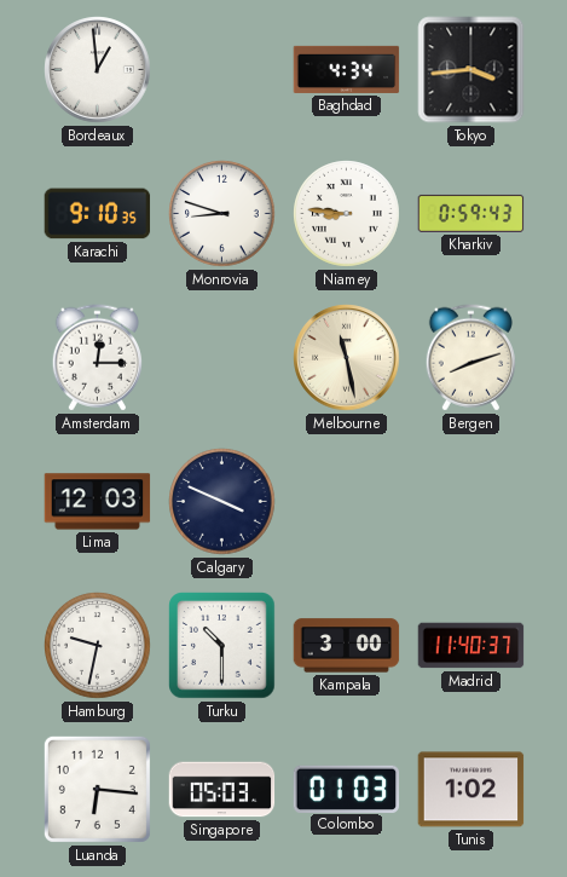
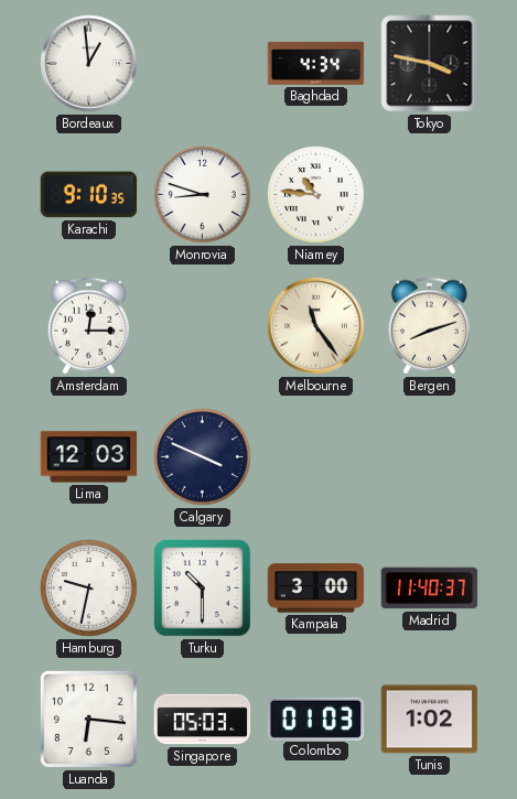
Tokyo: 3:44 -> 3:47 (430, 64)
Niamey: 8:46 -> 10:46 (316, 195)
Kharkiv: 0:59 -> none (471, 213)
Melbourne: 11:28 -> 11:24 (316, 326)
